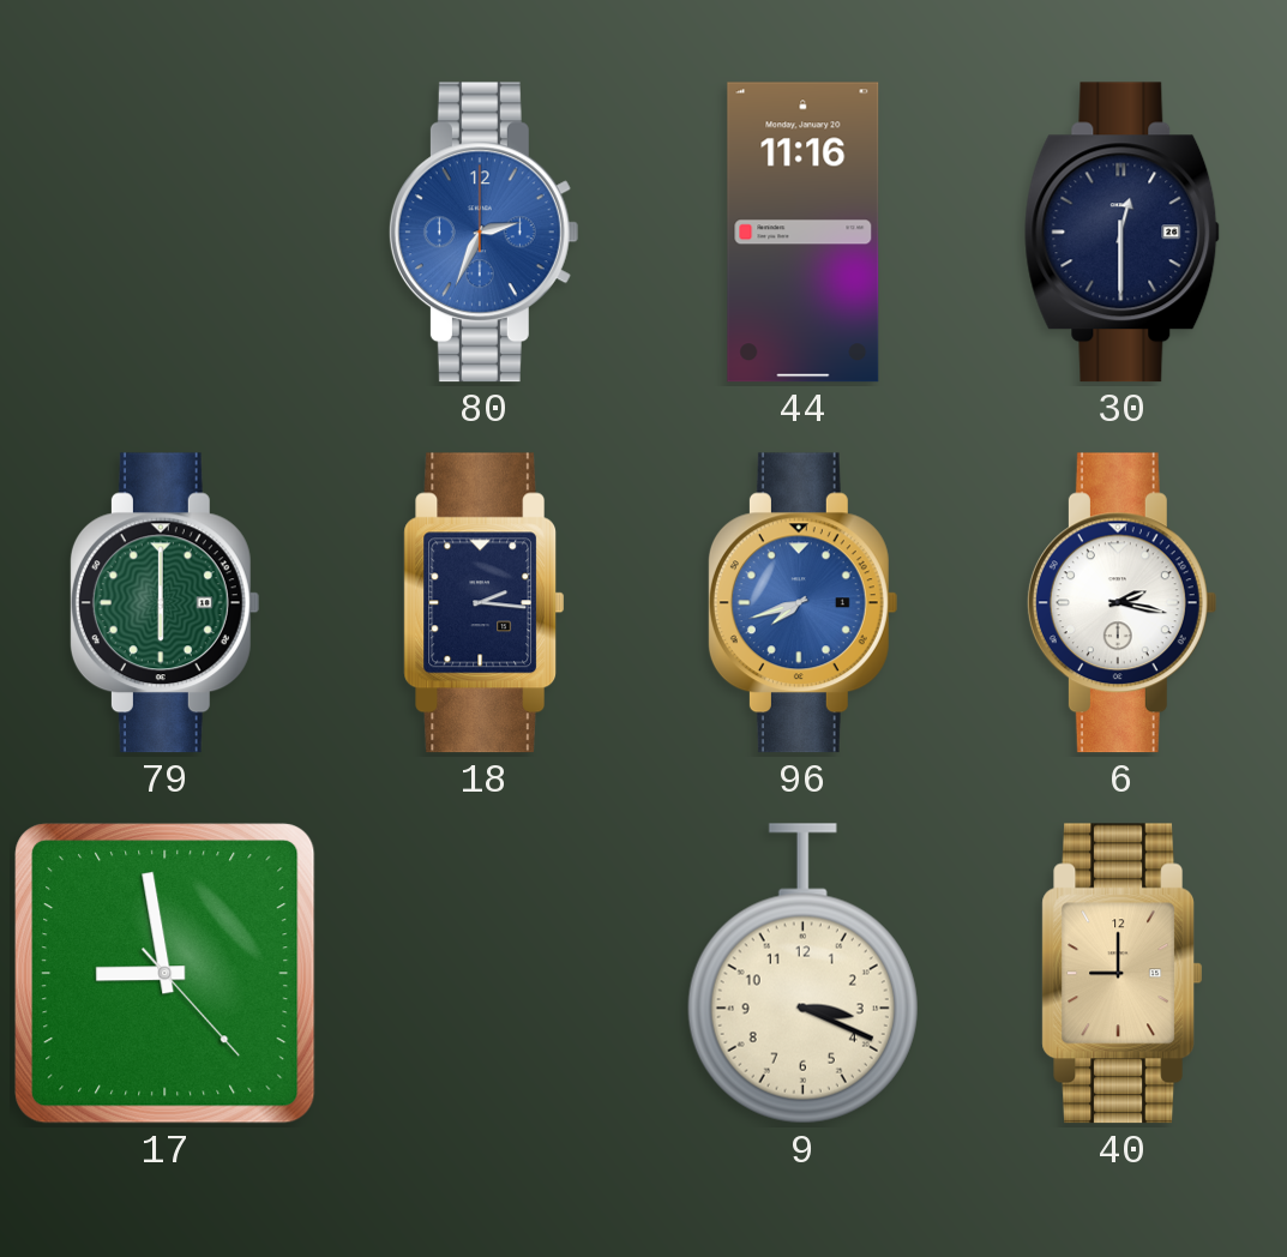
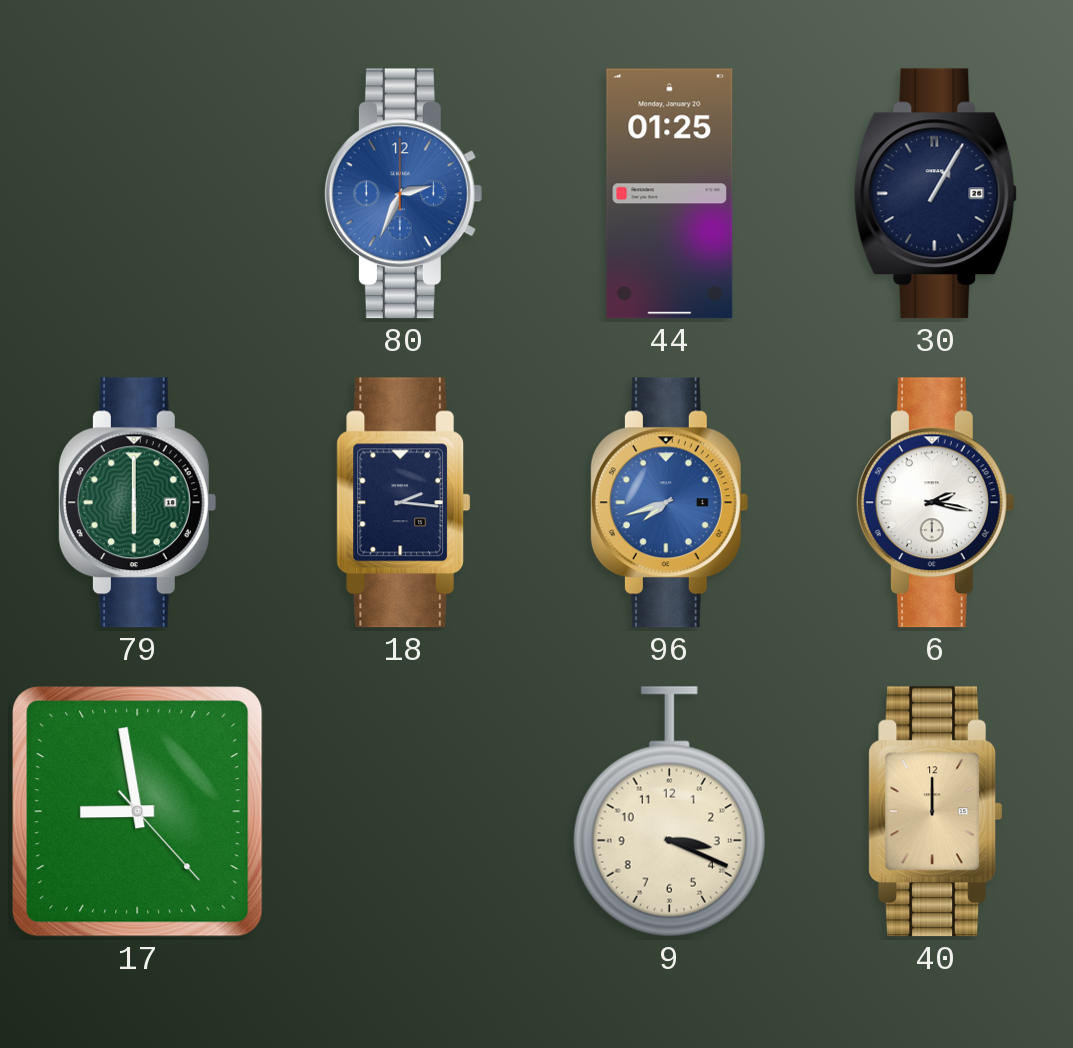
44: 11:16 -> 01:25 (670, 194)
30: 12:30 -> 1:05 (936, 194)
40: 9:00 -> 12:00 (936, 812)
